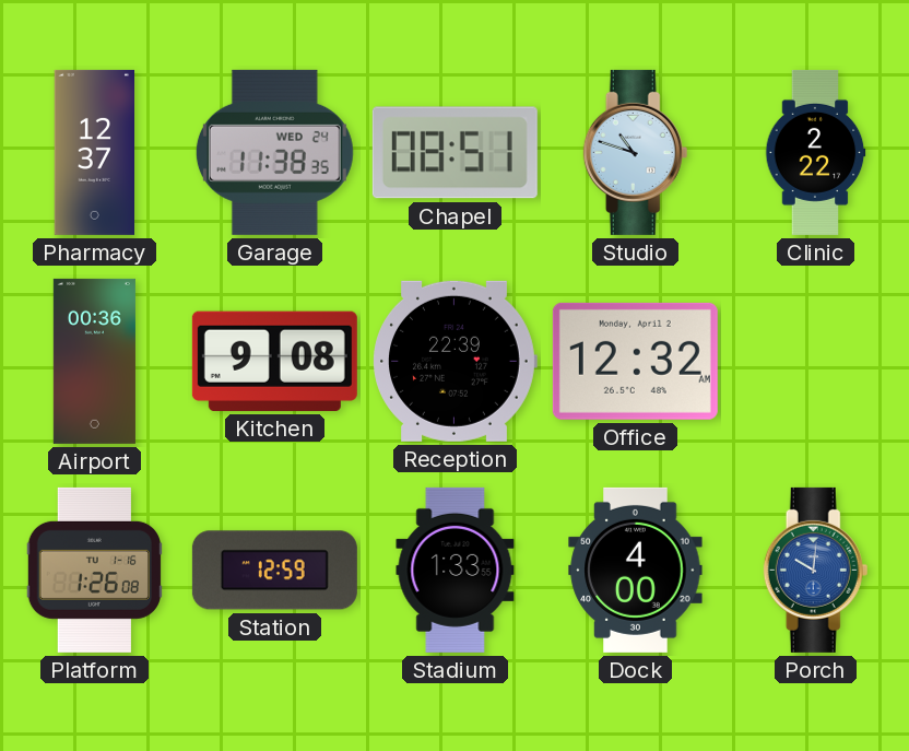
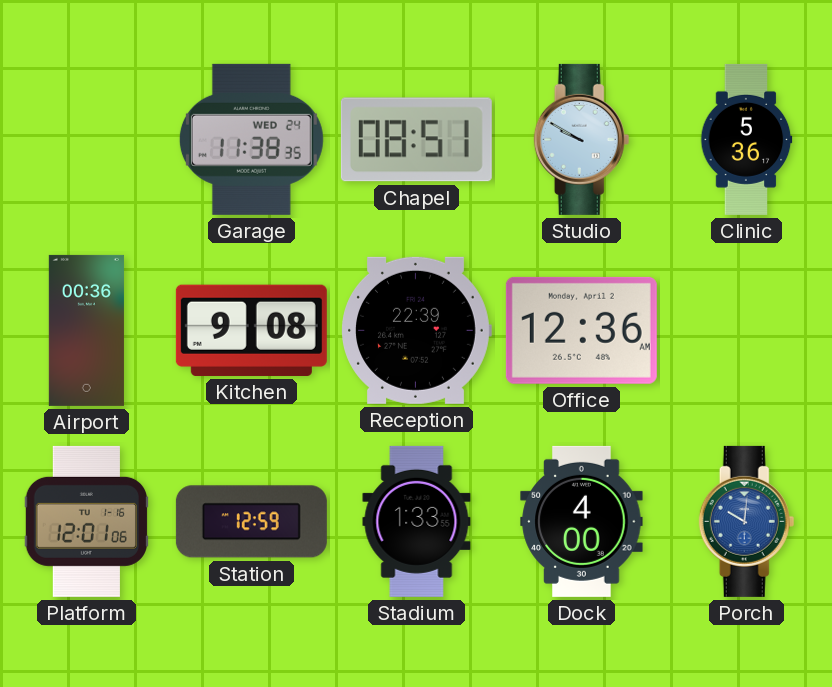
Pharmacy: 12:37 -> none (95, 152)
Studio: 10:48 -> 9:50 (582, 139)
Clinic: 2:22 -> 5:36 (746, 139)
Office: 12:32 -> 12:36 (581, 330)
Platform: 1:26 -> 12:01 (86, 521)
